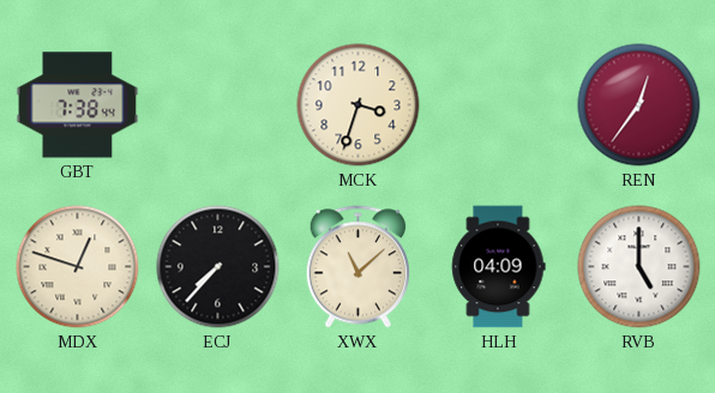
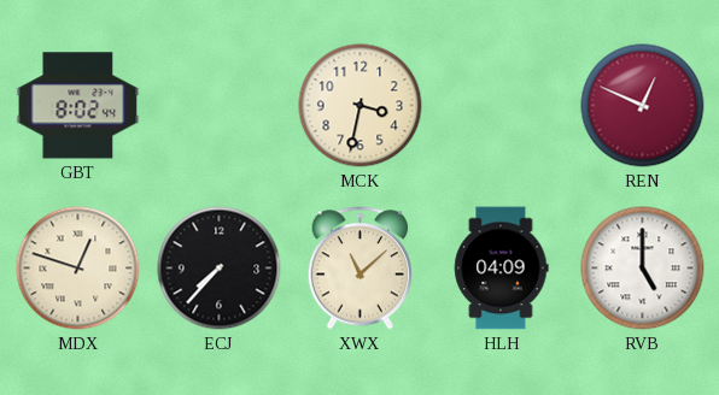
GBT: 7:38 -> 8:02 (78, 106)
MCK: 3:33 -> 3:32 (361, 106)
REN: 12:36 -> 12:49 (643, 106)
